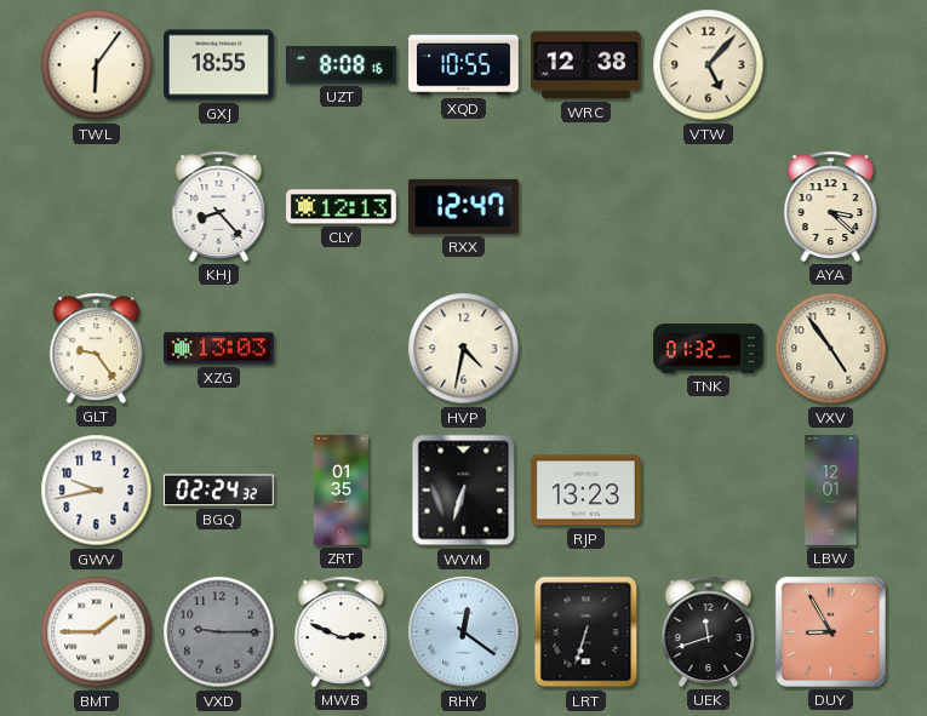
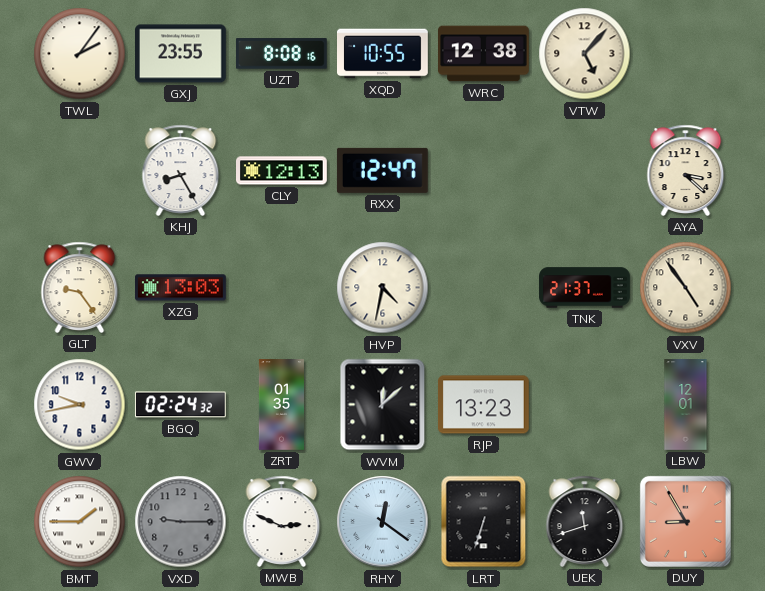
TWL: 6:06 -> 2:06 (80, 54)
GXJ: 18:55 -> 23:55 (181, 54)
KHJ: 8:23 -> 8:25 (181, 170)
TNK: 01:32 -> 21:37 (585, 288)
WVM: 6:33 -> 12:08 (383, 405)
